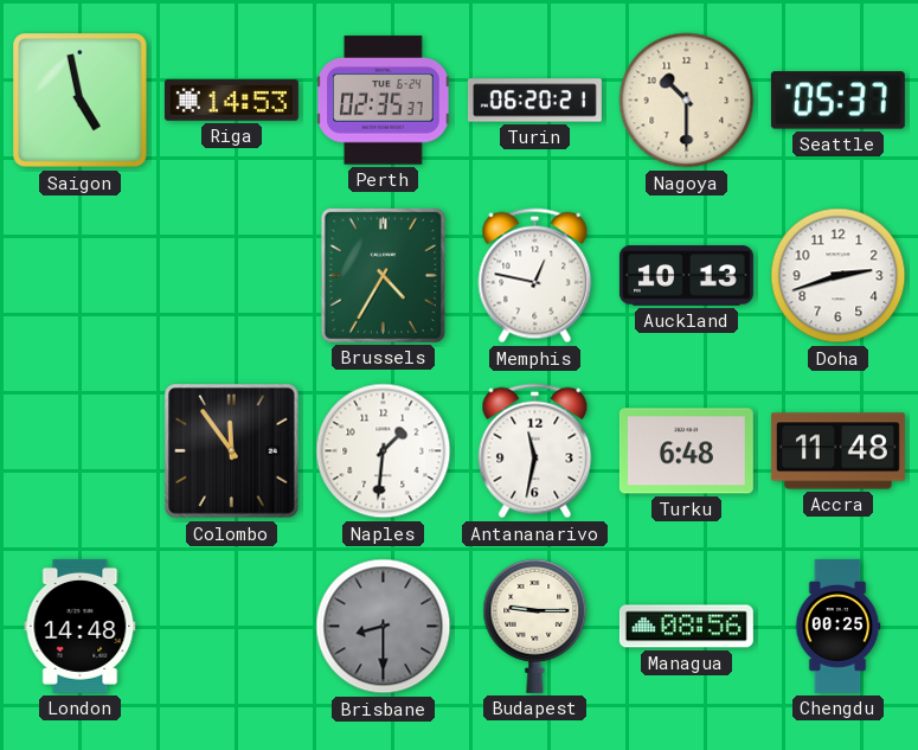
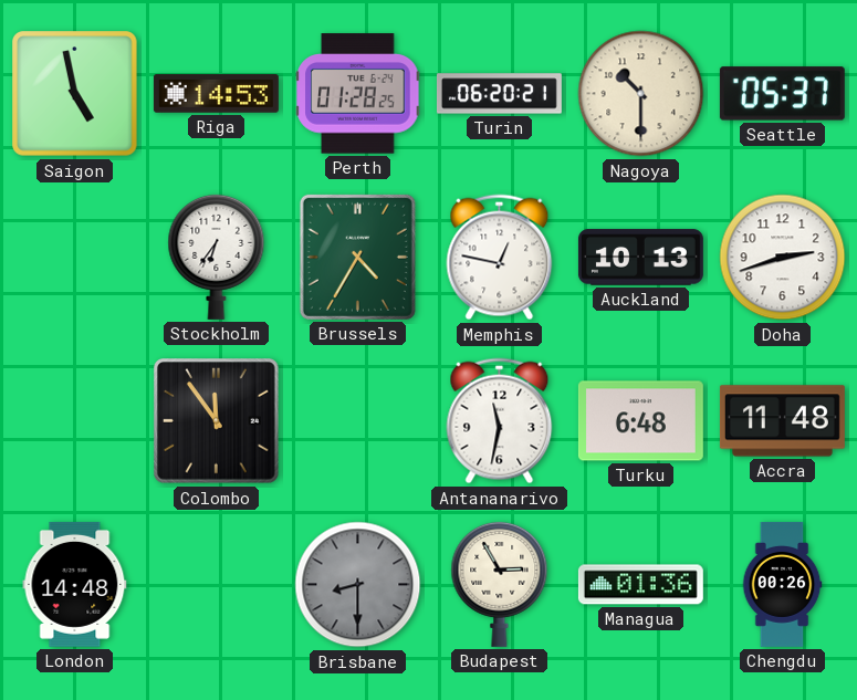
Perth: 02:35 -> 01:28 (358, 94)
Stockholm: none -> 6:36 (217, 257)
Naples: 1:31 -> none (384, 451)
Budapest: 9:15 -> 2:55 (500, 584)
Managua: 08:56 -> 01:36 (640, 585)
Chengdu: 00:25 -> 00:26 (782, 584)
